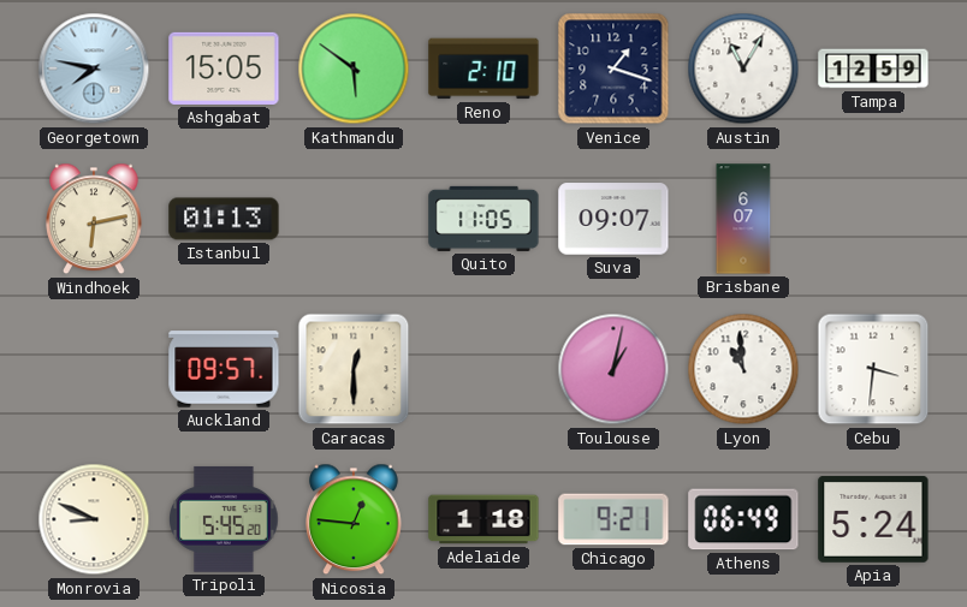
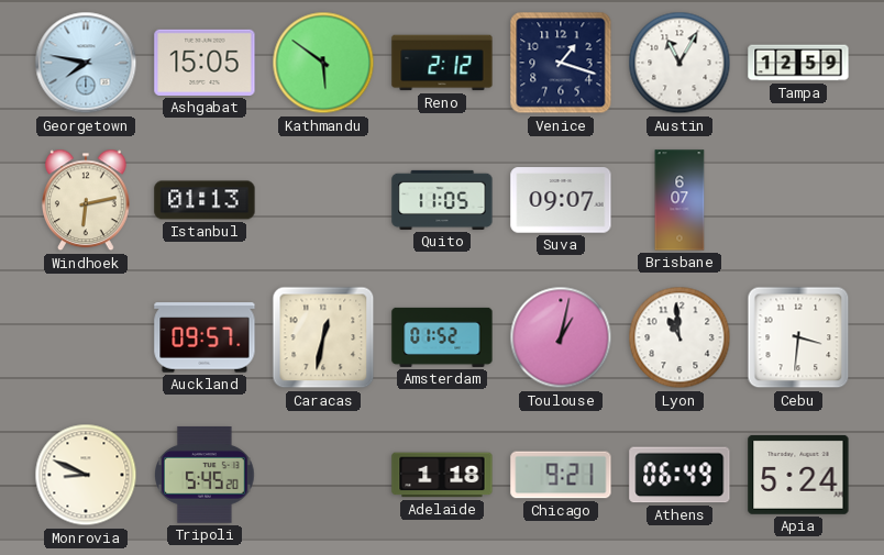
Reno: 2:10 -> 2:12 (442, 63)
Caracas: 12:30 -> 12:32 (323, 337)
Amsterdam: none -> 01:52 (442, 337)
Nicosia: 12:46 -> none (355, 519)
